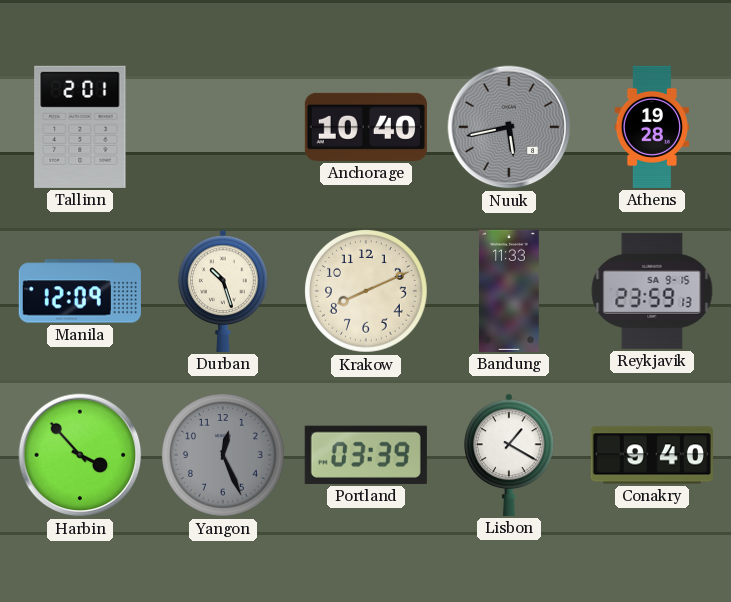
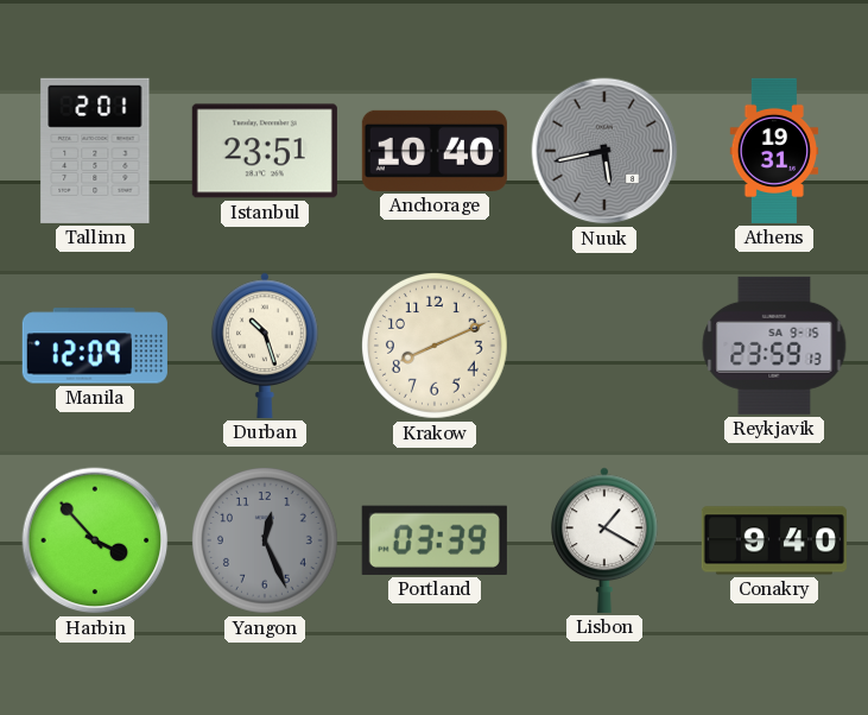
Istanbul: none -> 23:51 (265, 151)
Athens: 19:28 -> 19:31 (774, 151)
Bandung: 11:33 -> none (510, 291)
